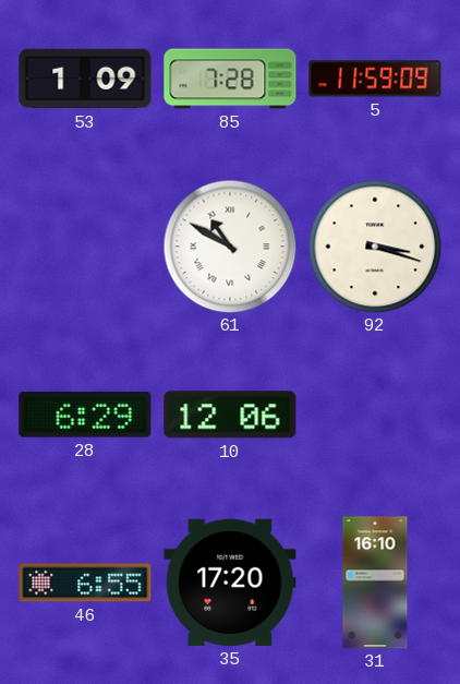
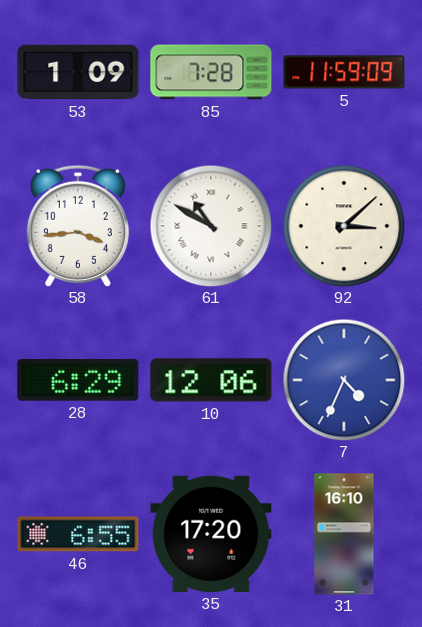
58: none -> 3:44 (78, 226)
92: 3:18 -> 3:08 (344, 226)
7: none -> 4:34 (344, 380)
